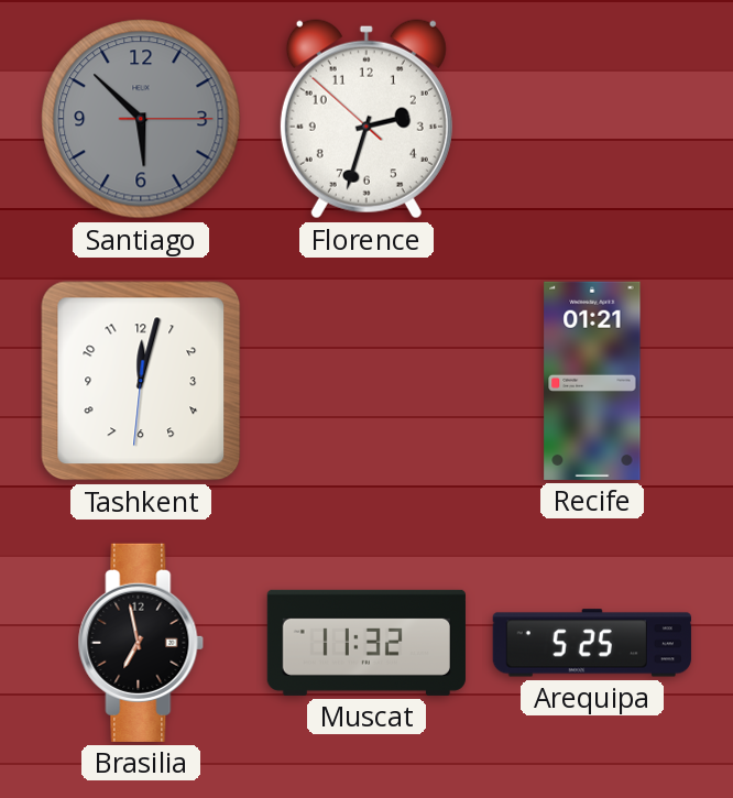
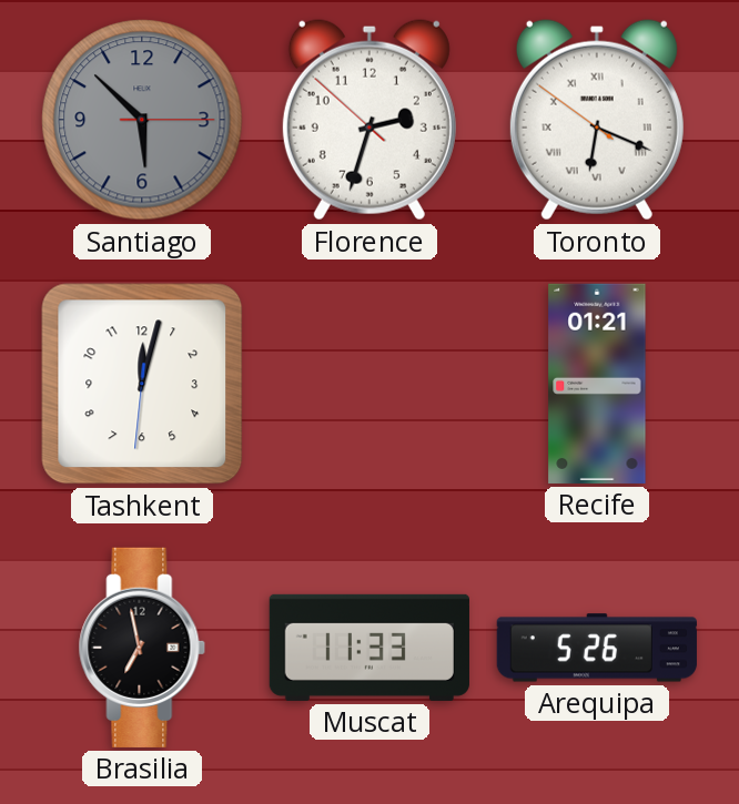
Toronto: none -> 6:18 (597, 120)
Muscat: 11:32 -> 11:33 (369, 648)
Arequipa: 5:25 -> 5:26 (597, 648)
